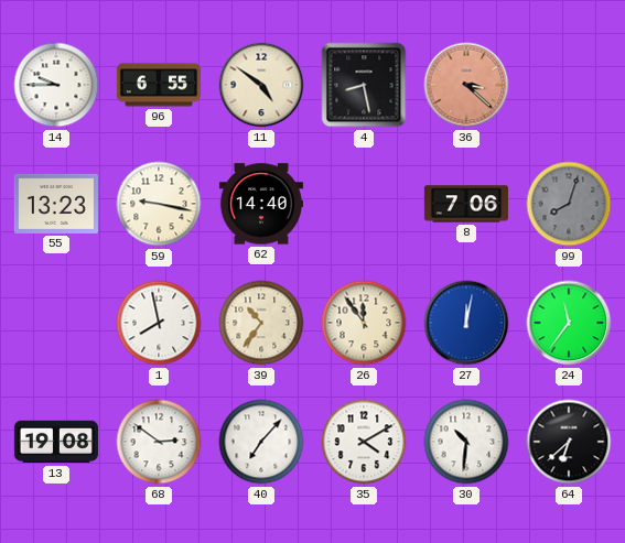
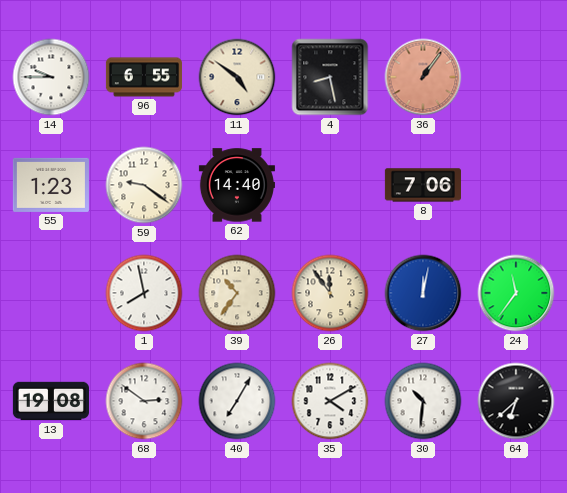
36: 3:22 -> 1:06 (423, 77)
55: 13:23 -> 1:23 (51, 185)
59: 9:17 -> 9:21 (144, 185)
99: 8:03 -> none (569, 204)
40: 7:07 -> 7:05 (237, 401)
